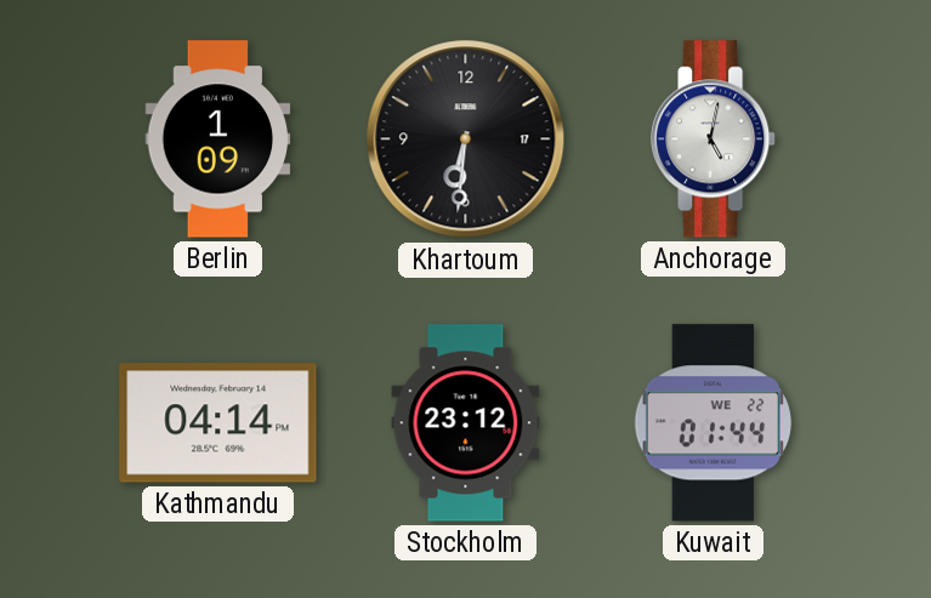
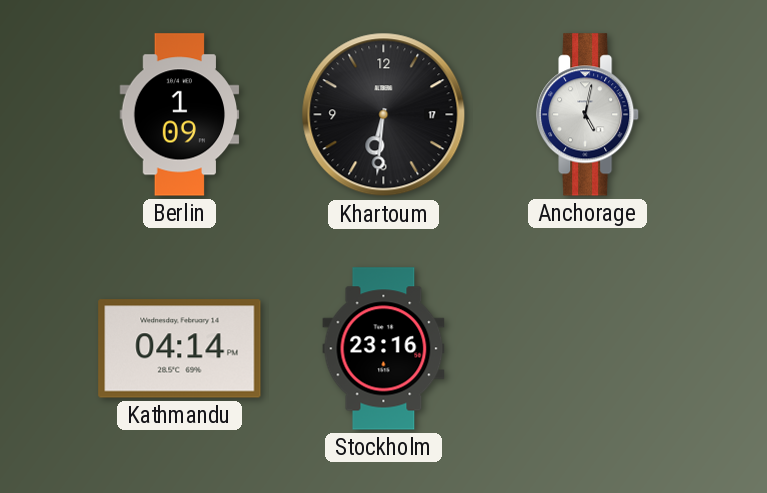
Stockholm: 23:12 -> 23:16 (384, 349)
Kuwait: 01:44 -> none (714, 423)
